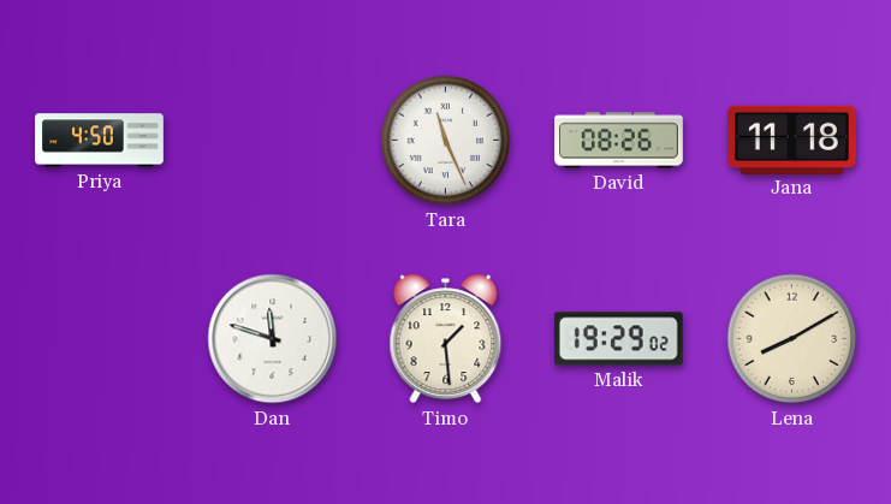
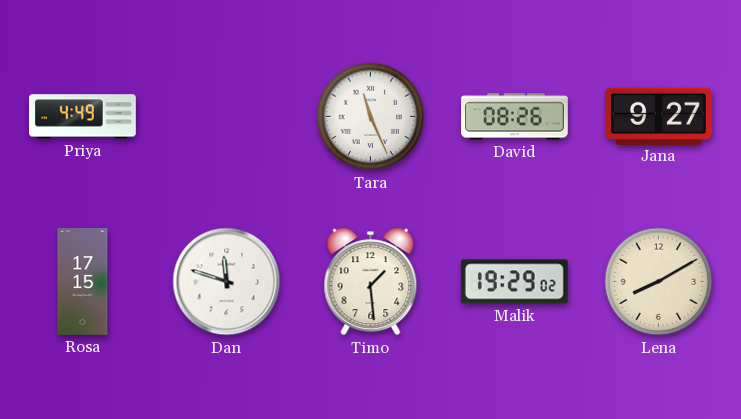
Priya: 4:50 -> 4:49 (83, 117)
Jana: 11:18 -> 9:27 (659, 116)
Rosa: none -> 17:15 (83, 282)
